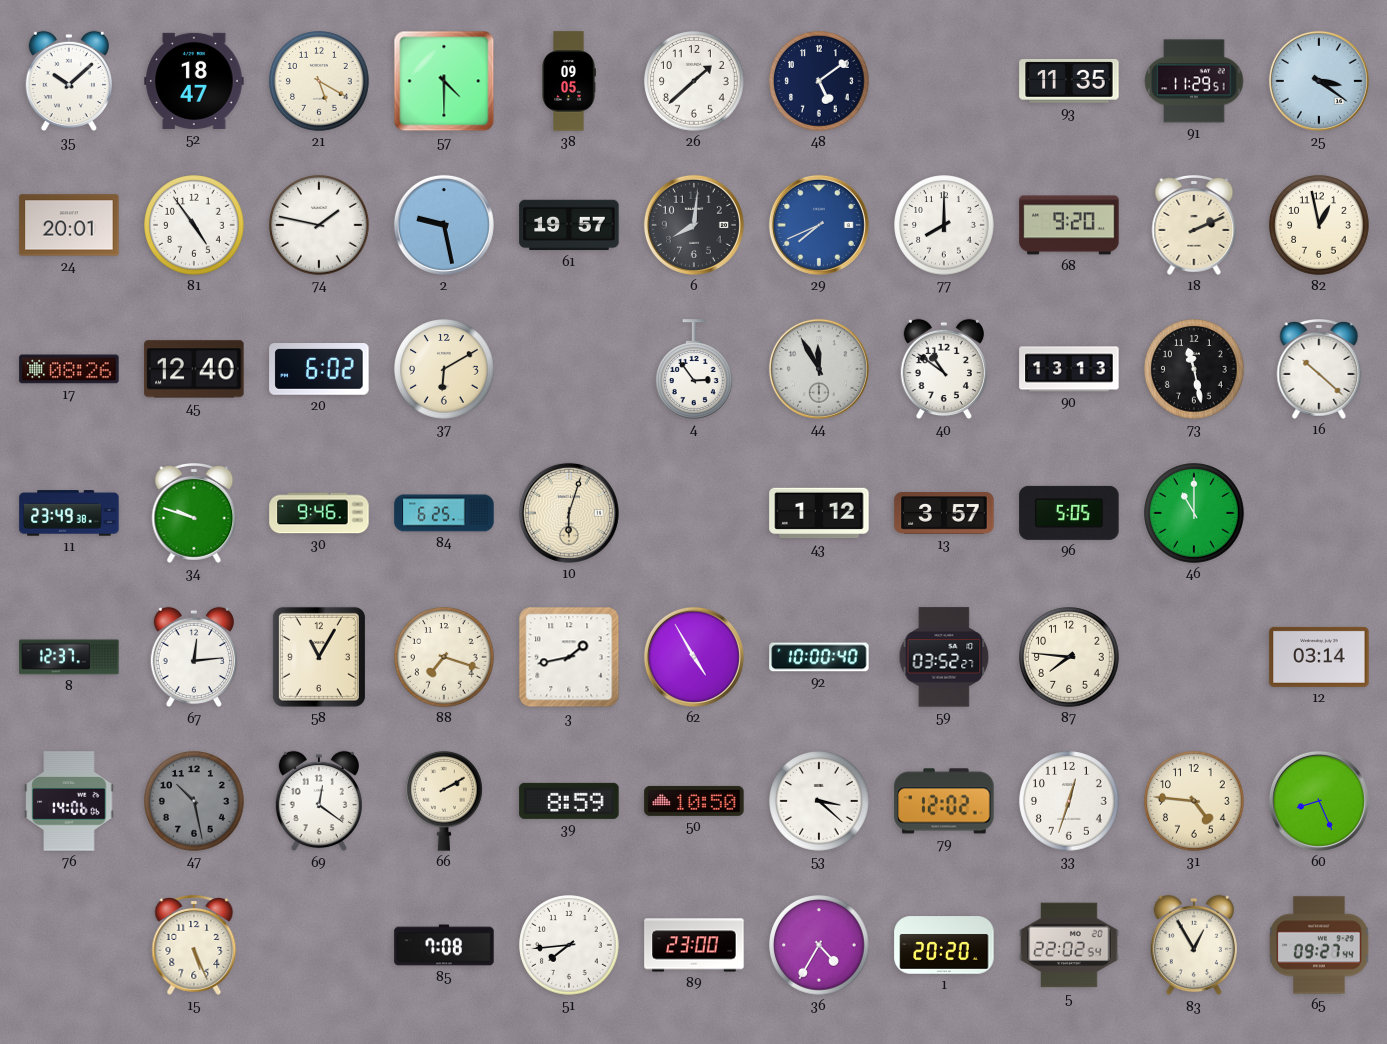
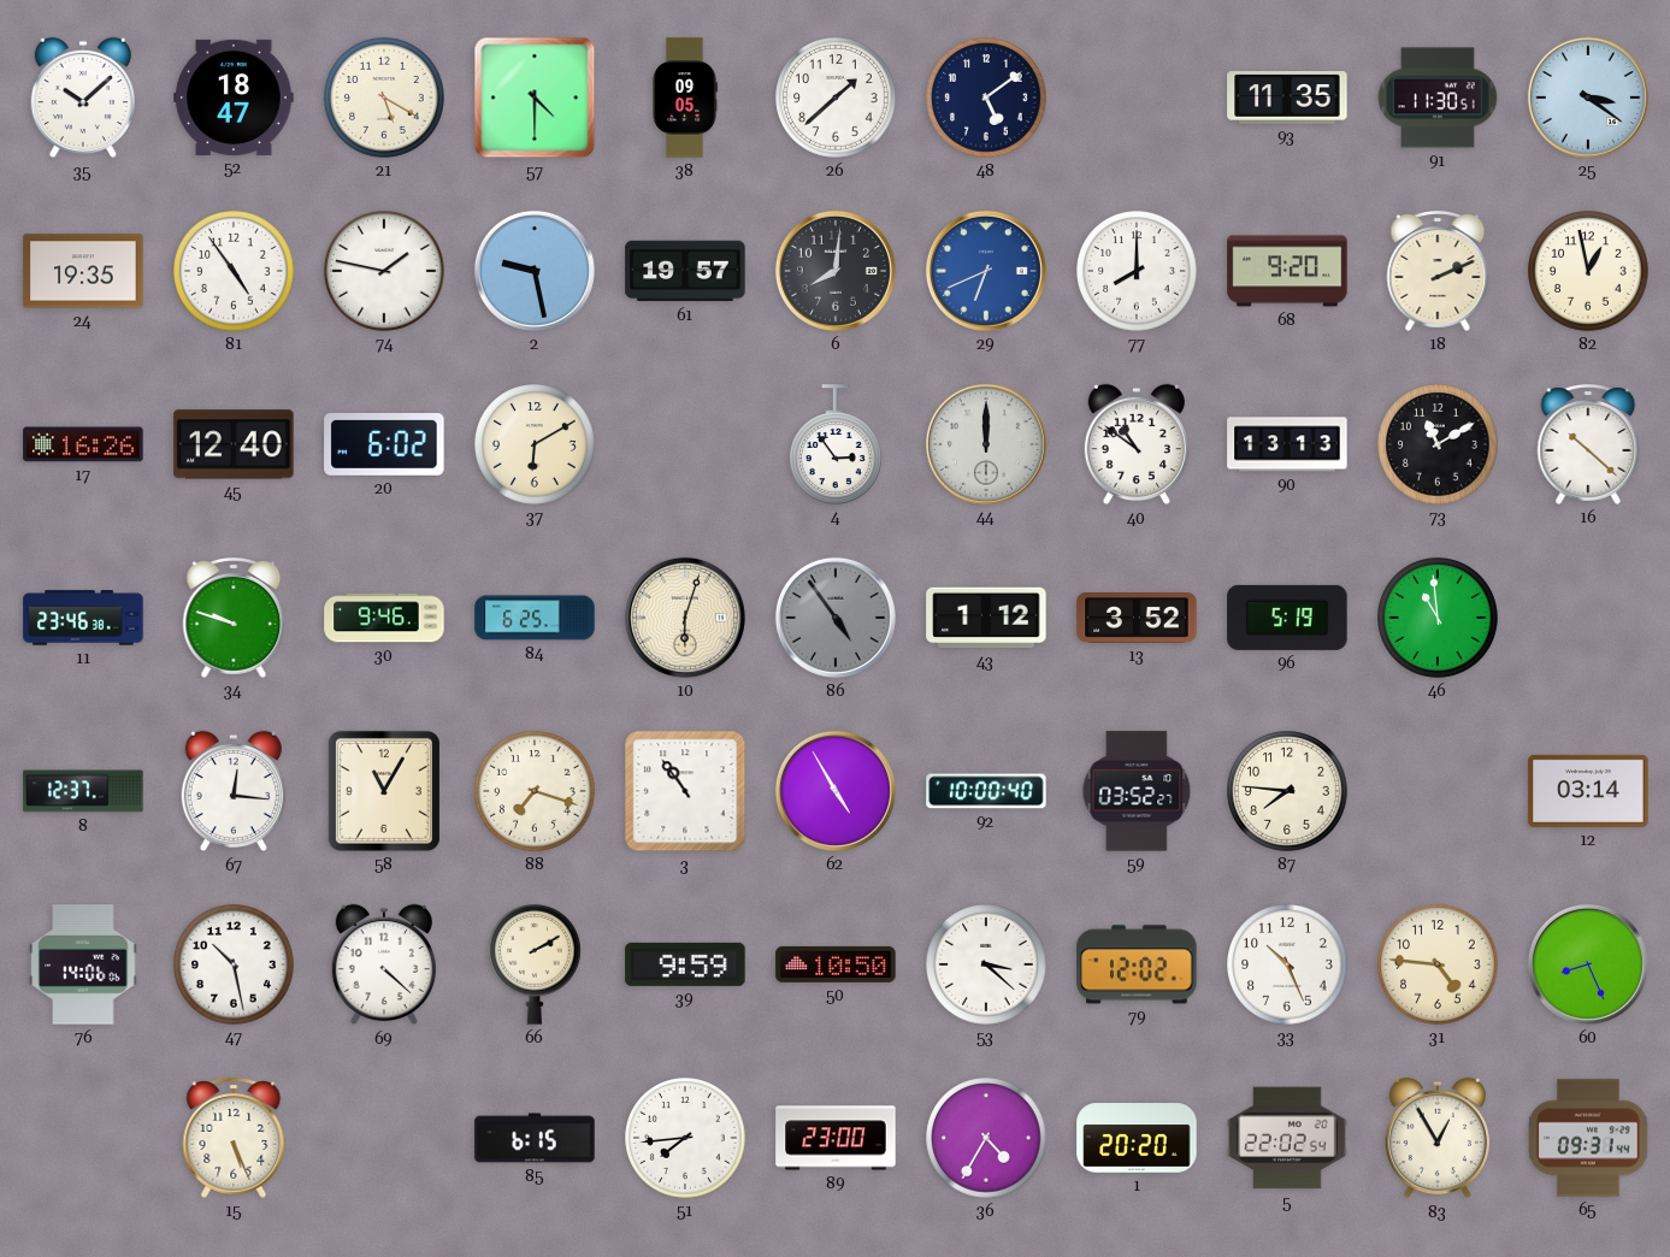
91: 11:29 -> 11:30 (1438, 98)
24: 20:01 -> 19:35 (83, 271)
29: 7:41 -> 6:41 (986, 271)
17: 08:26 -> 16:26 (83, 444)
44: 11:55 -> 12:00 (986, 444)
73: 11:28 -> 11:10 (1438, 444)
11: 23:49 -> 23:46 (83, 618)
86: none -> 4:54 (836, 618)
13: 3:57 -> 3:52 (1137, 618)
96: 5:05 -> 5:19 (1287, 618)
46: 11:00 -> 10:59 (1438, 618)
67: 12:14 -> 12:16 (232, 791)
3: 1:43 -> 10:54 (685, 791)
47 dial: grey -> white (234, 964)
69: 12:21 -> 4:22 (383, 964)
39: 8:59 -> 9:59 (685, 964)
33: 12:33 -> 10:26 (1287, 964)
85: 7:08 -> 6:15 (535, 1138)
65: 09:27 -> 09:31 (1588, 1138)
